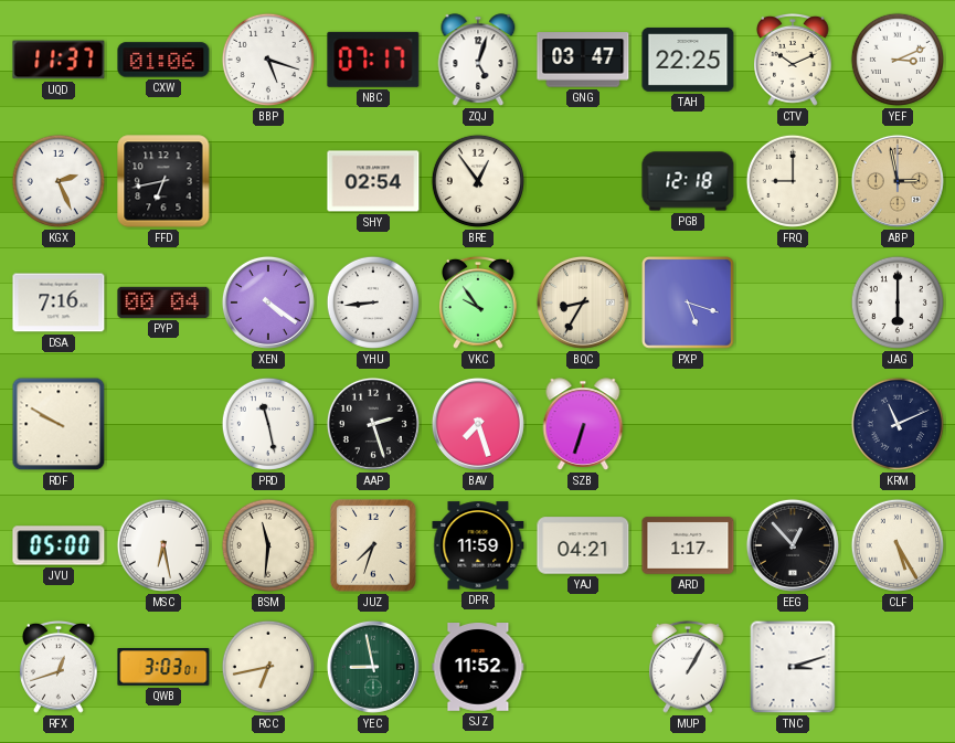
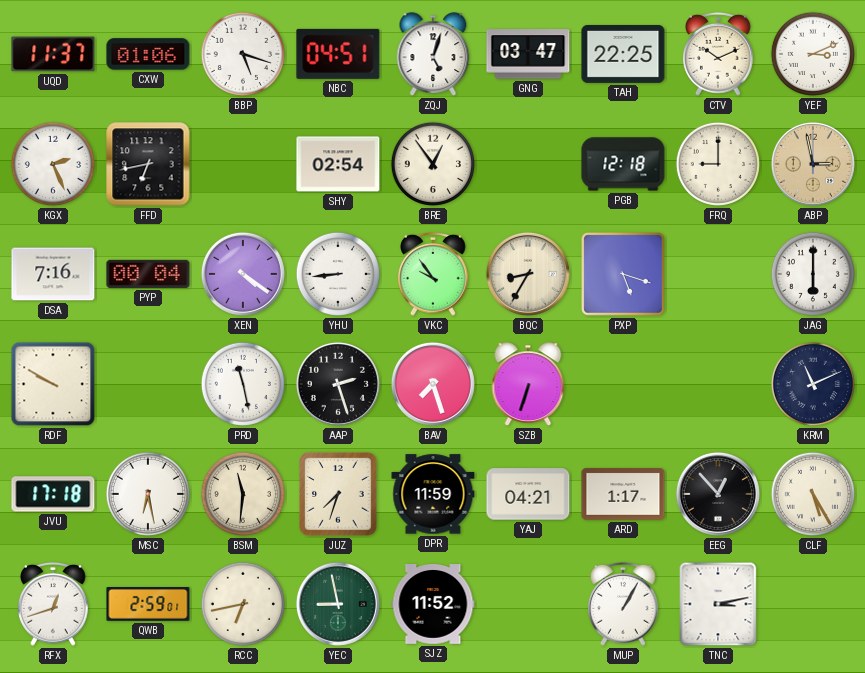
NBC: 07:17 -> 04:51 (338, 54)
JVU: 05:00 -> 17:18 (53, 494)
QWB: 3:03 -> 2:59 (148, 605)
TNC: 3:12 -> 3:13 (718, 604)
